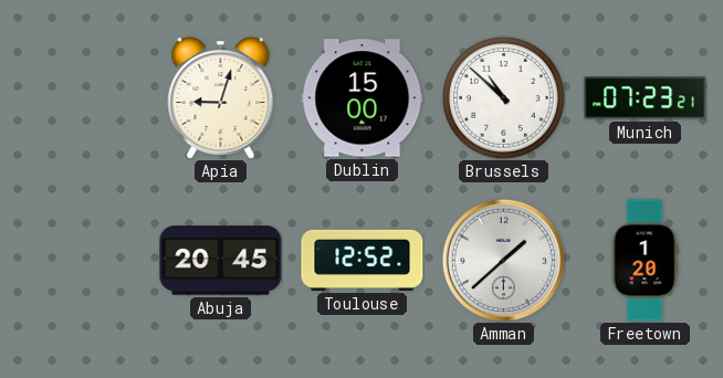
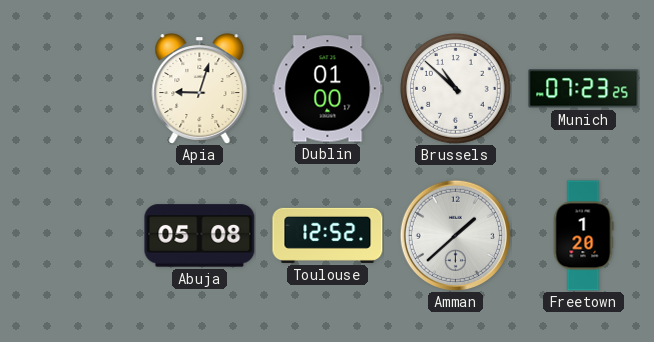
Dublin: 15:00 -> 01:00 (328, 89)
Munich: 07:23:21 -> 07:23:25 (584, 89)
Abuja: 20:45 -> 05:08 (200, 236)
